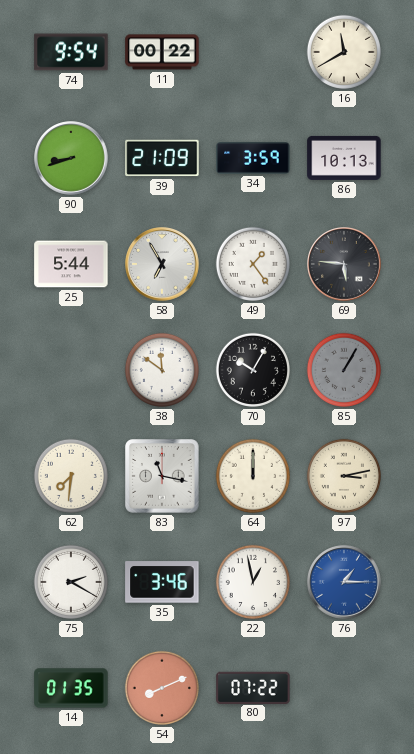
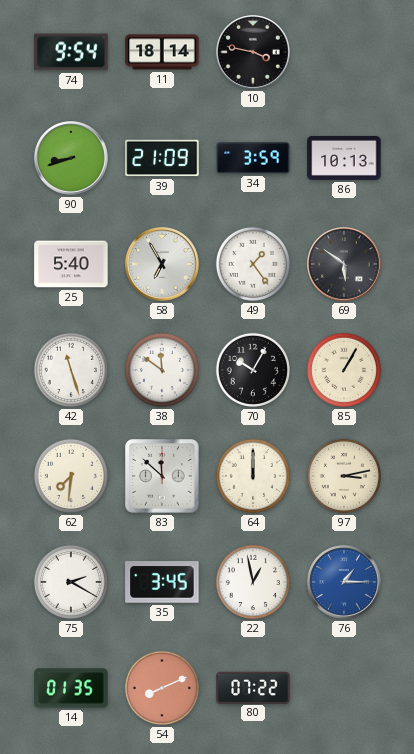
11: 00:22 -> 18:14 (162, 52)
10: none -> 3:47 (253, 52)
16: 11:40 -> none (344, 52)
25: 5:44 -> 5:40 (71, 264)
69: 5:46 -> 5:51 (344, 264)
42: none -> 11:27 (71, 370)
85 dial: grey -> cream (344, 370)
83: 11:17 -> 11:52 (162, 476)
35: 3:46 -> 3:45 (162, 582)
